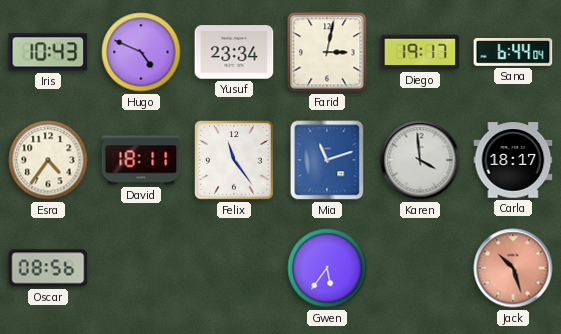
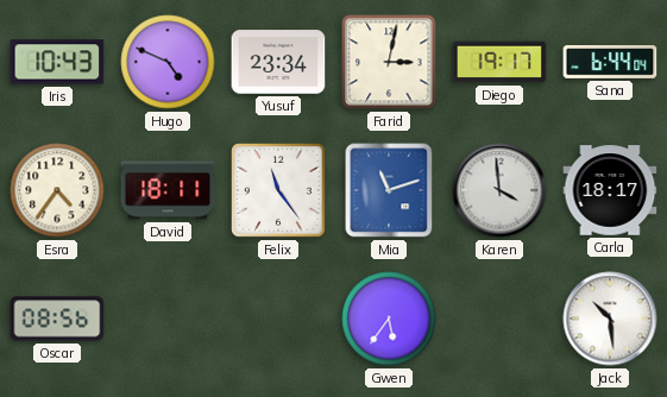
Jack: 10:27 -> 10:29 (610, 319)
Jack dial: salmon -> white (610, 319)
